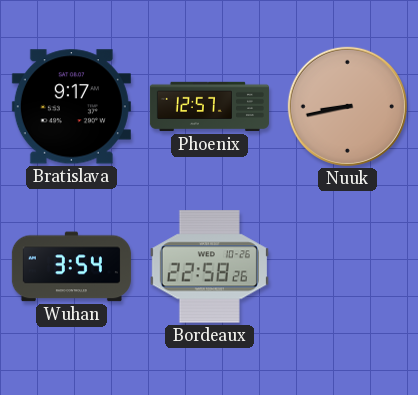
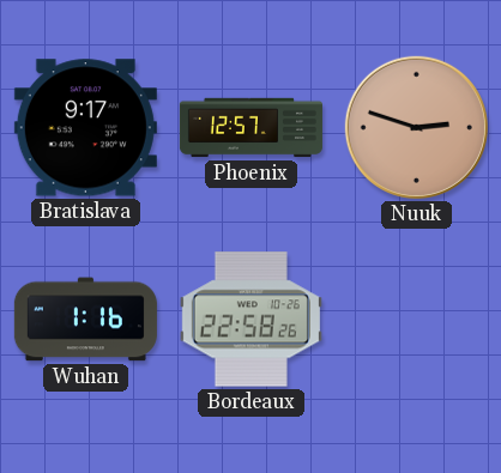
Nuuk: 8:43 -> 2:48 (416, 127)
Wuhan: 3:54 -> 1:16 (85, 320)
